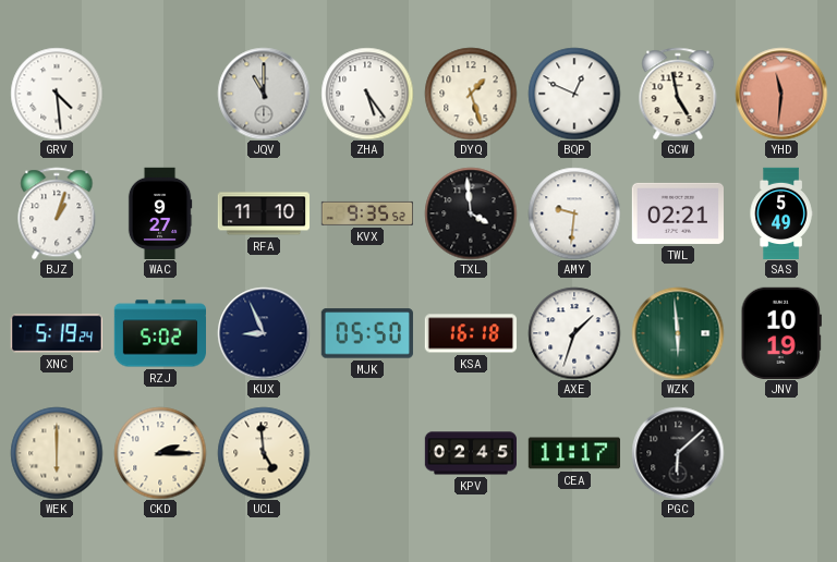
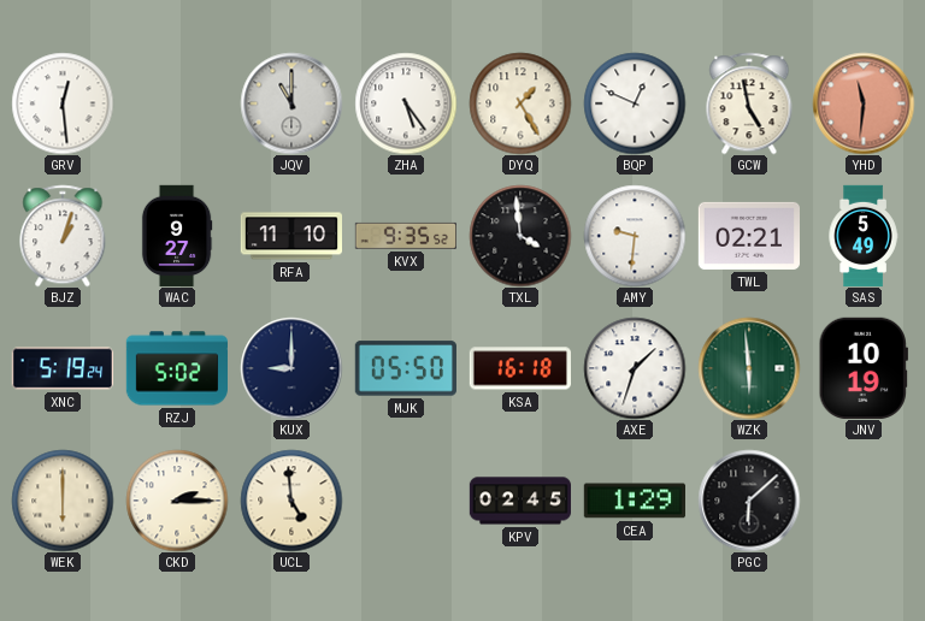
GRV: 4:29 -> 12:29 (63, 103)
DYQ: 1:27 -> 1:25 (520, 103)
KUX: 8:56 -> 9:00 (291, 368)
CEA: 11:17 -> 1:29 (634, 501)
